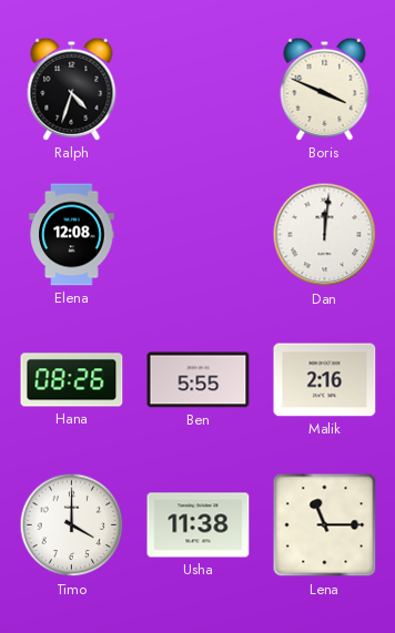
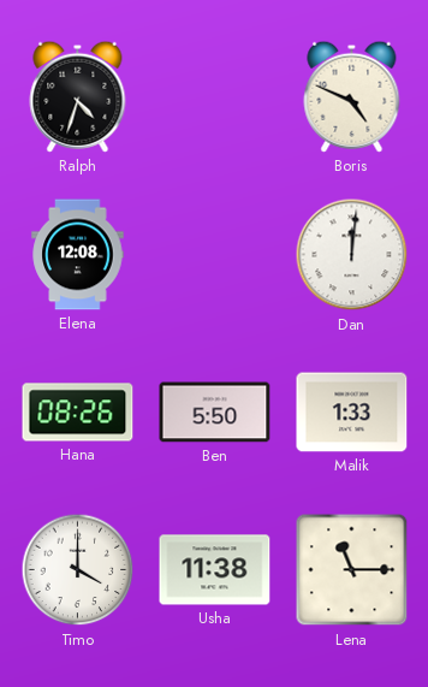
Boris: 3:49 -> 4:49 (352, 96)
Ben: 5:55 -> 5:50 (215, 413)
Malik: 2:16 -> 1:33 (352, 413)
